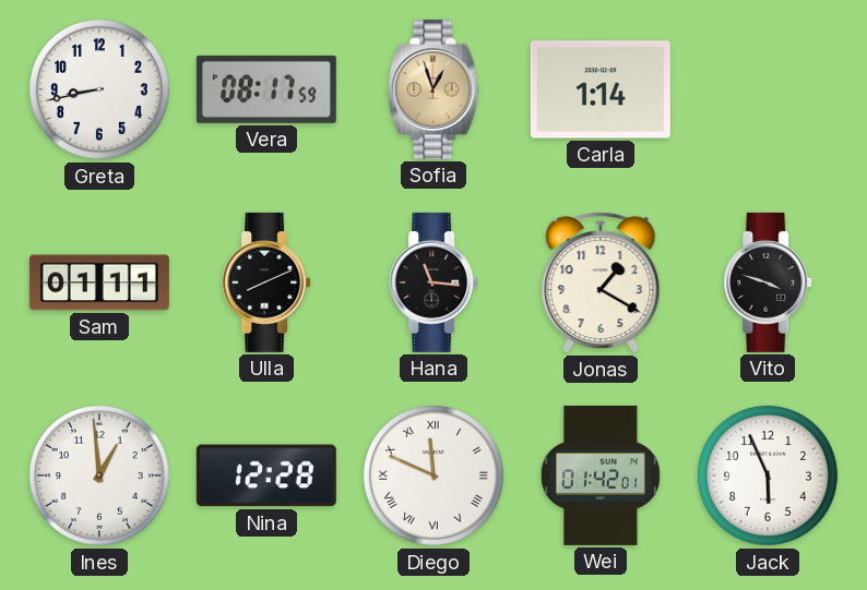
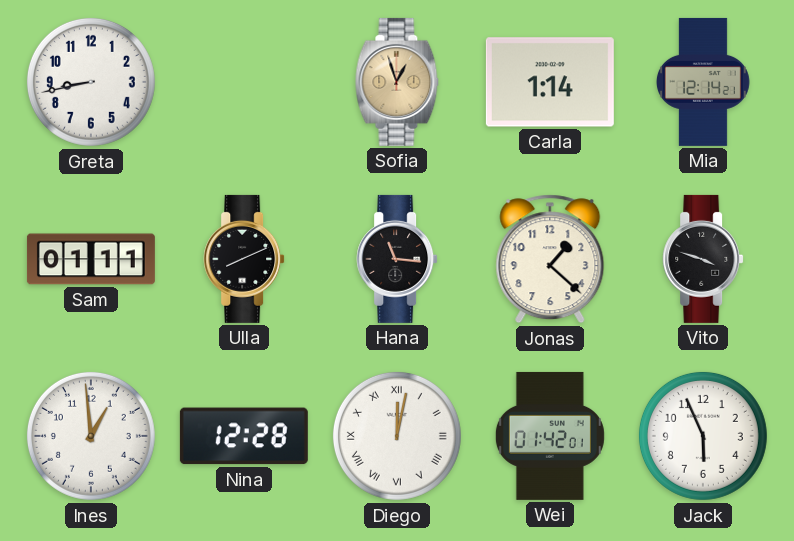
Vera: 08:17 -> none (266, 89)
Mia: none -> 12:14 (703, 82)
Jonas: 1:20 -> 1:22 (550, 259)
Diego: 11:49 -> 12:02 (397, 436)
